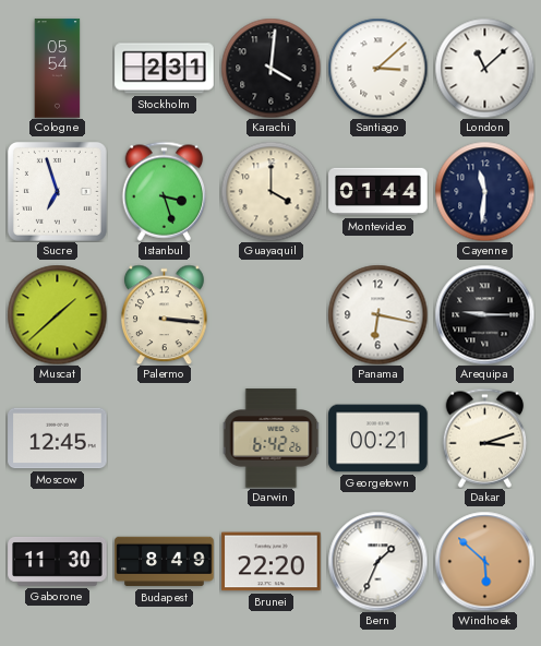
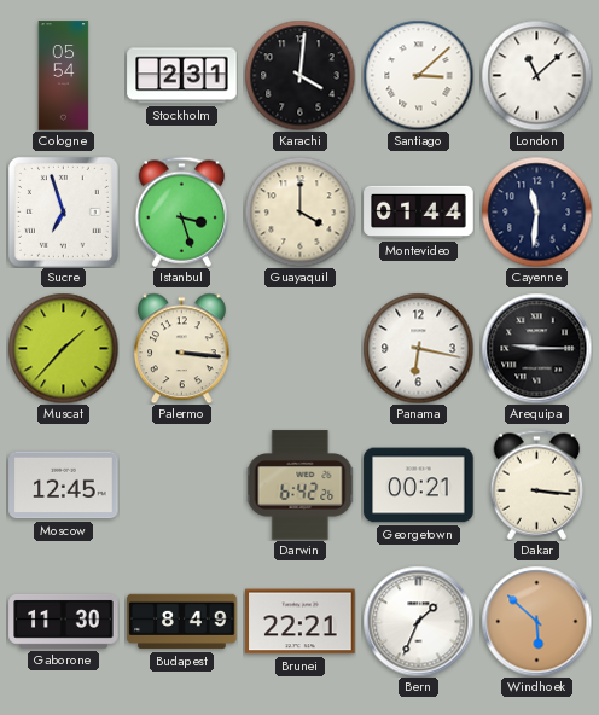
Muscat: 1:38 -> 1:37 (63, 348)
Dakar: 3:12 -> 3:16 (537, 484)
Brunei: 22:20 -> 22:21 (301, 622)
